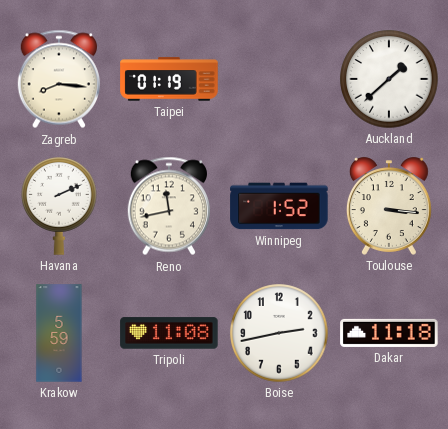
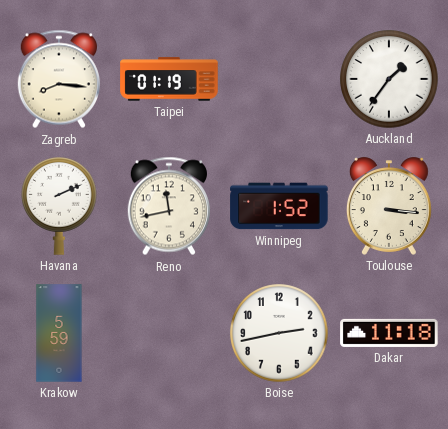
Auckland: 1:38 -> 1:36 (389, 79)
Tripoli: 11:08 -> none (169, 333)
